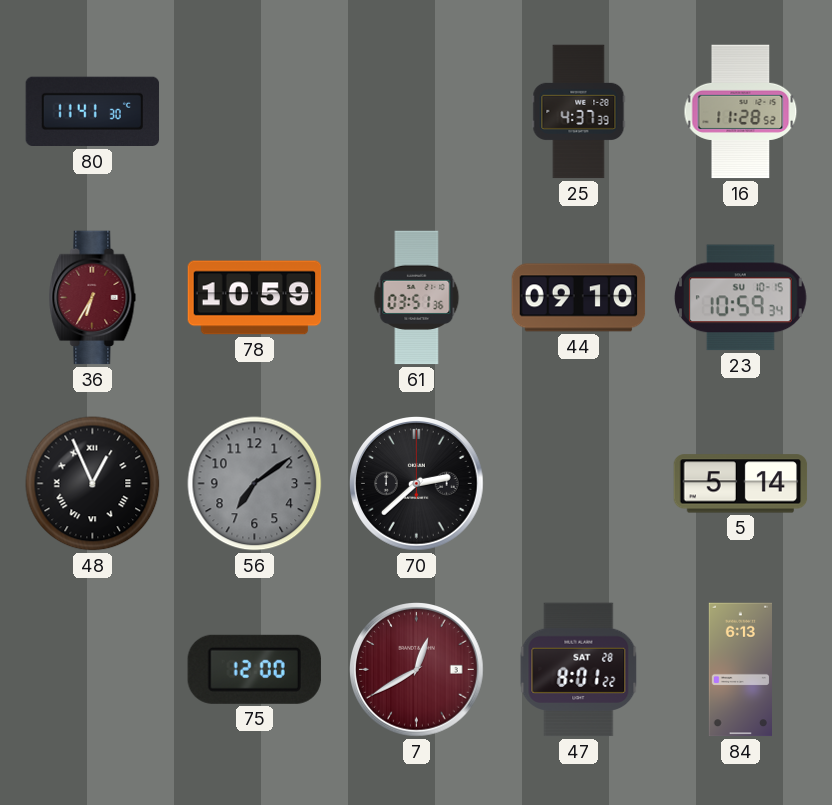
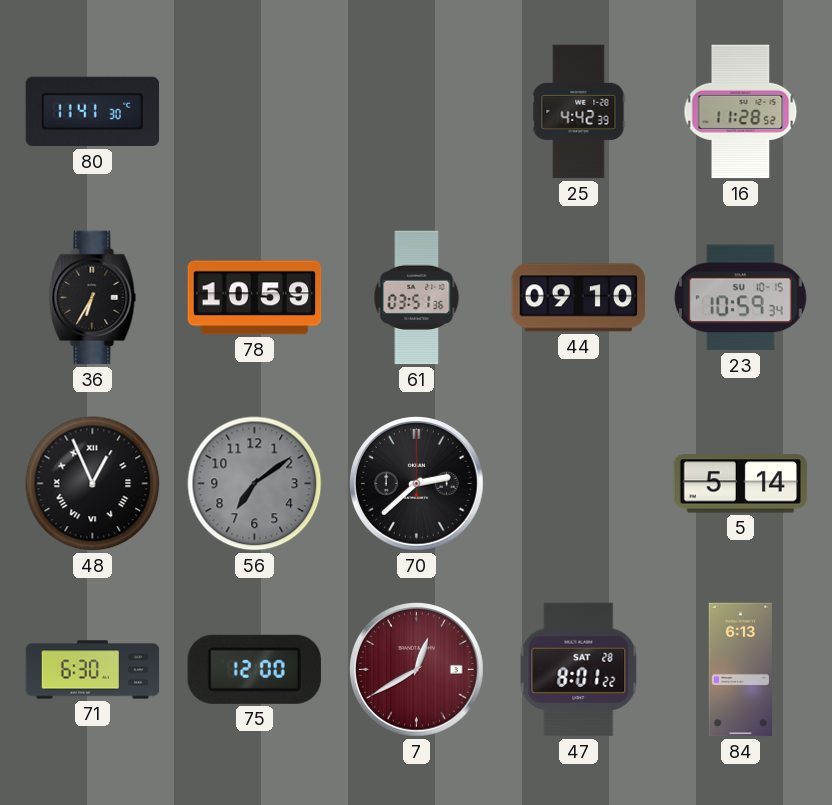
25: 4:37 -> 4:42 (579, 112)
36 dial: burgundy -> black (93, 298)
71: none -> 6:30 (93, 670)
